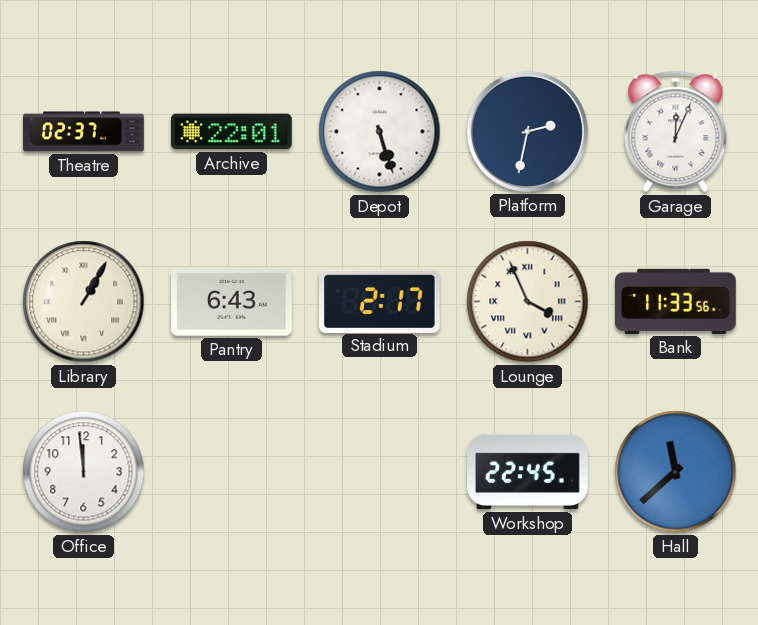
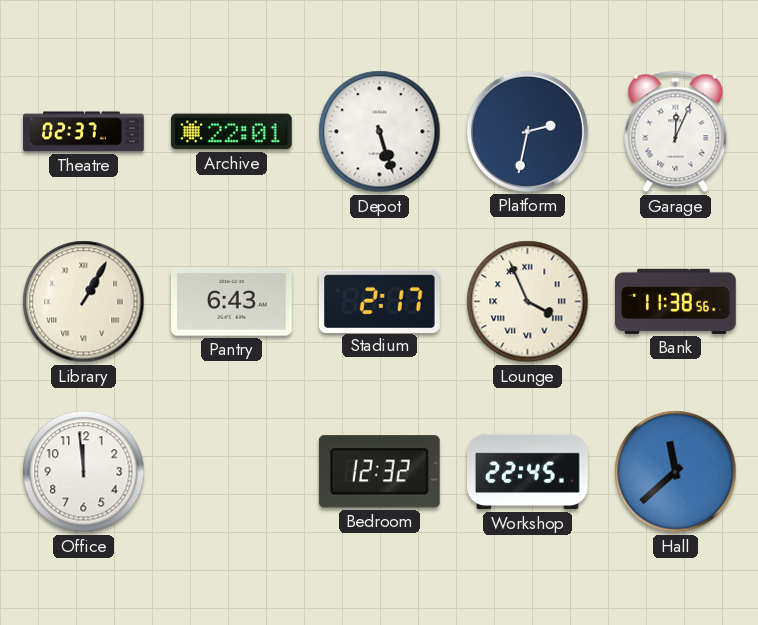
Bank: 11:33 -> 11:38 (676, 301)
Bedroom: none -> 12:32 (379, 472)
